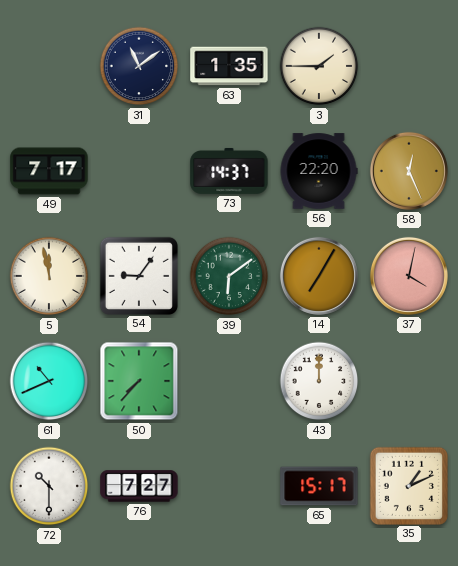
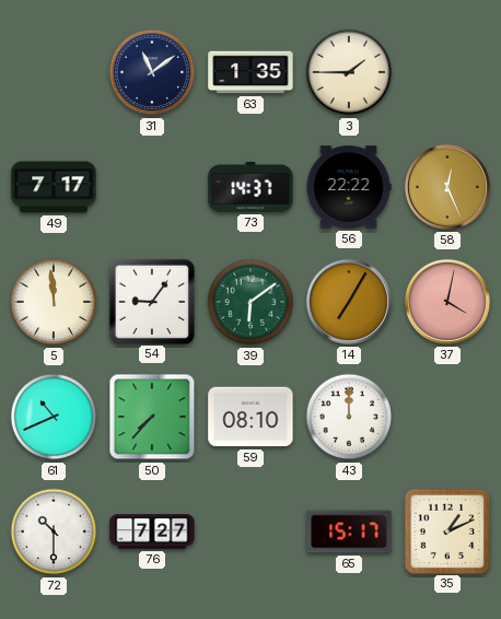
56: 22:20 -> 22:22 (349, 187)
5: 11:58 -> 11:59 (54, 302)
59: none -> 08:10 (250, 417)
